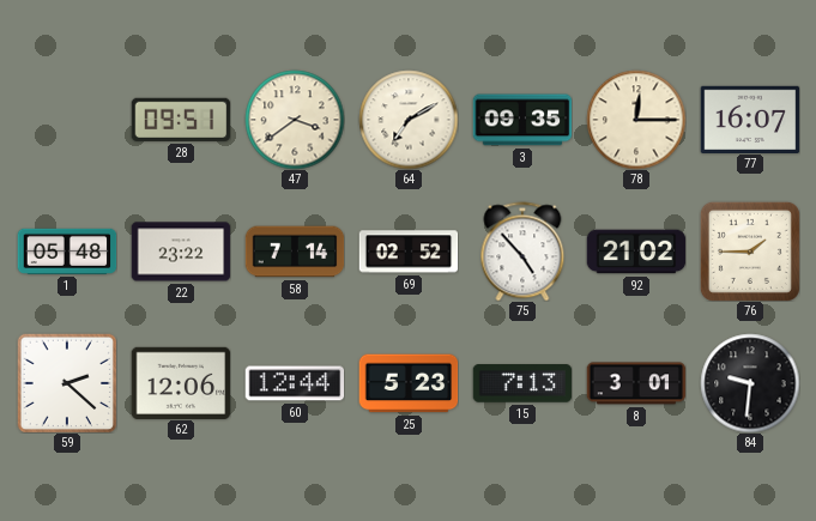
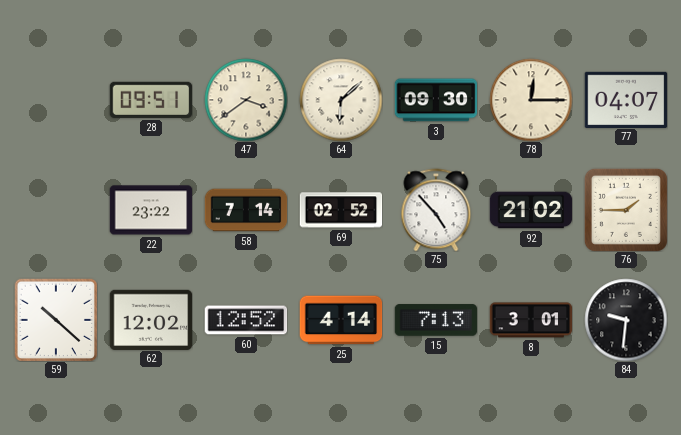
64: 7:10 -> 6:08 (341, 100)
3: 09:35 -> 09:30 (436, 100)
77: 16:07 -> 04:07 (626, 99)
1: 05:48 -> none (67, 252)
59: 2:22 -> 10:22 (56, 320)
62: 12:06 -> 12:02 (151, 319)
60: 12:44 -> 12:52 (246, 320)
25: 5:23 -> 4:14 (341, 320)
